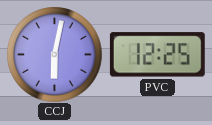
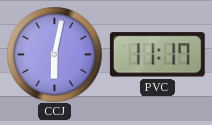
PVC: 12:25 -> 11:17 (157, 55)
